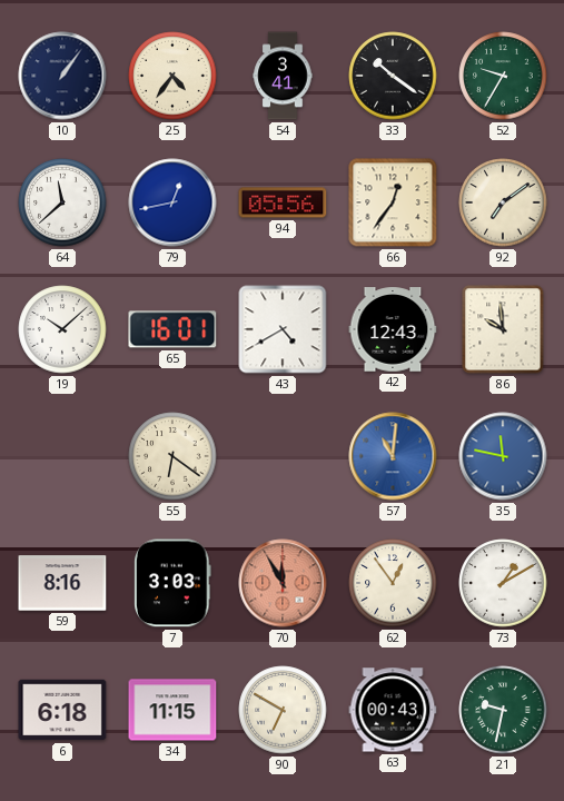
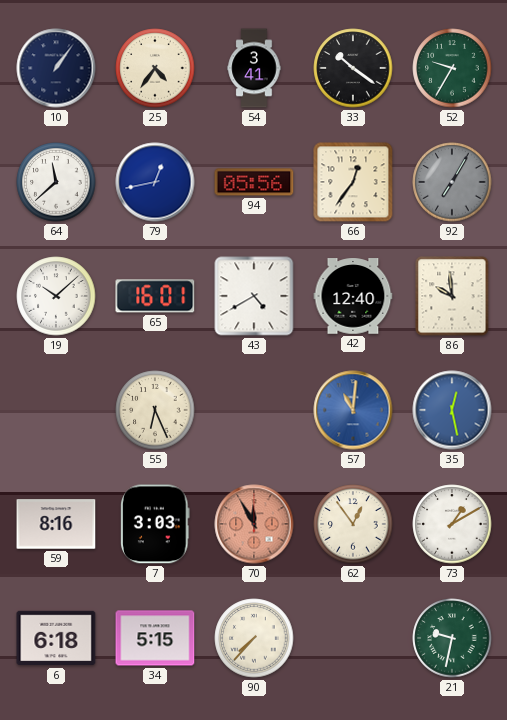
92: 7:09 -> 7:05 (452, 182)
92 dial: cream -> grey (452, 182)
42: 12:43 -> 12:40 (353, 296)
55: 6:21 -> 6:26 (155, 410)
35: 11:47 -> 12:28 (452, 410)
34: 11:15 -> 5:15 (155, 638)
90: 6:50 -> 7:37 (254, 638)
63: 00:43 -> none (393, 710)
